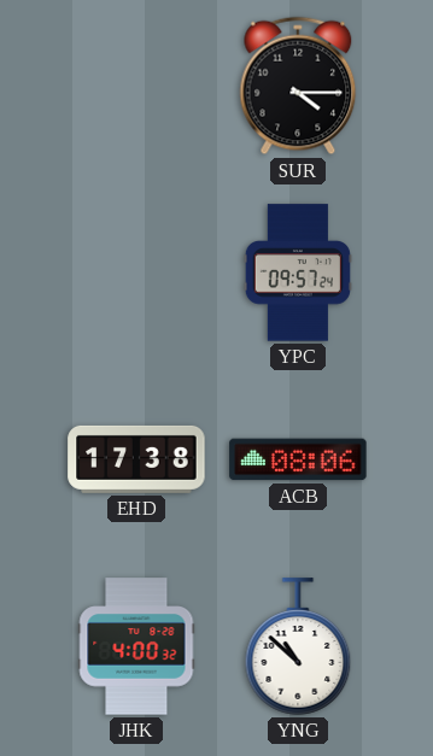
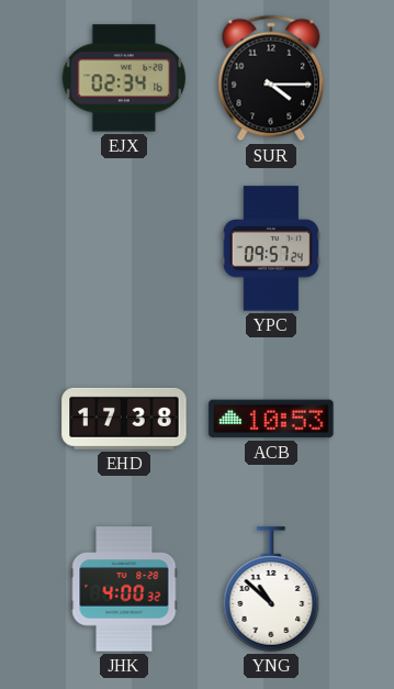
EJX: none -> 02:34 (124, 78)
ACB: 08:06 -> 10:53 (271, 419)
